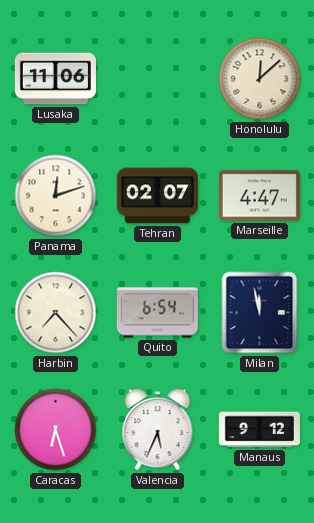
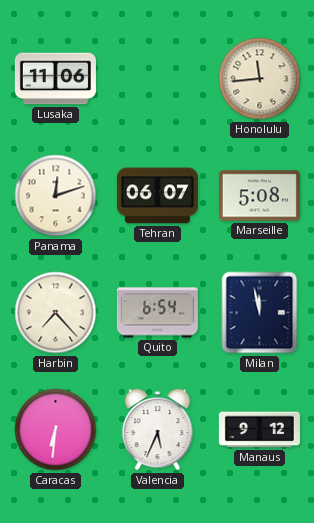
Honolulu: 12:08 -> 11:44 (260, 79)
Tehran: 02:07 -> 06:07 (157, 196)
Marseille: 4:47 -> 5:08 (259, 196)
Caracas: 6:27 -> 6:31 (56, 430)
